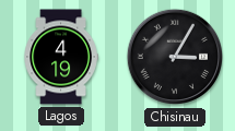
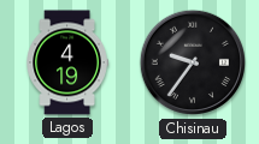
Chisinau: 3:05 -> 9:36 (193, 62)
